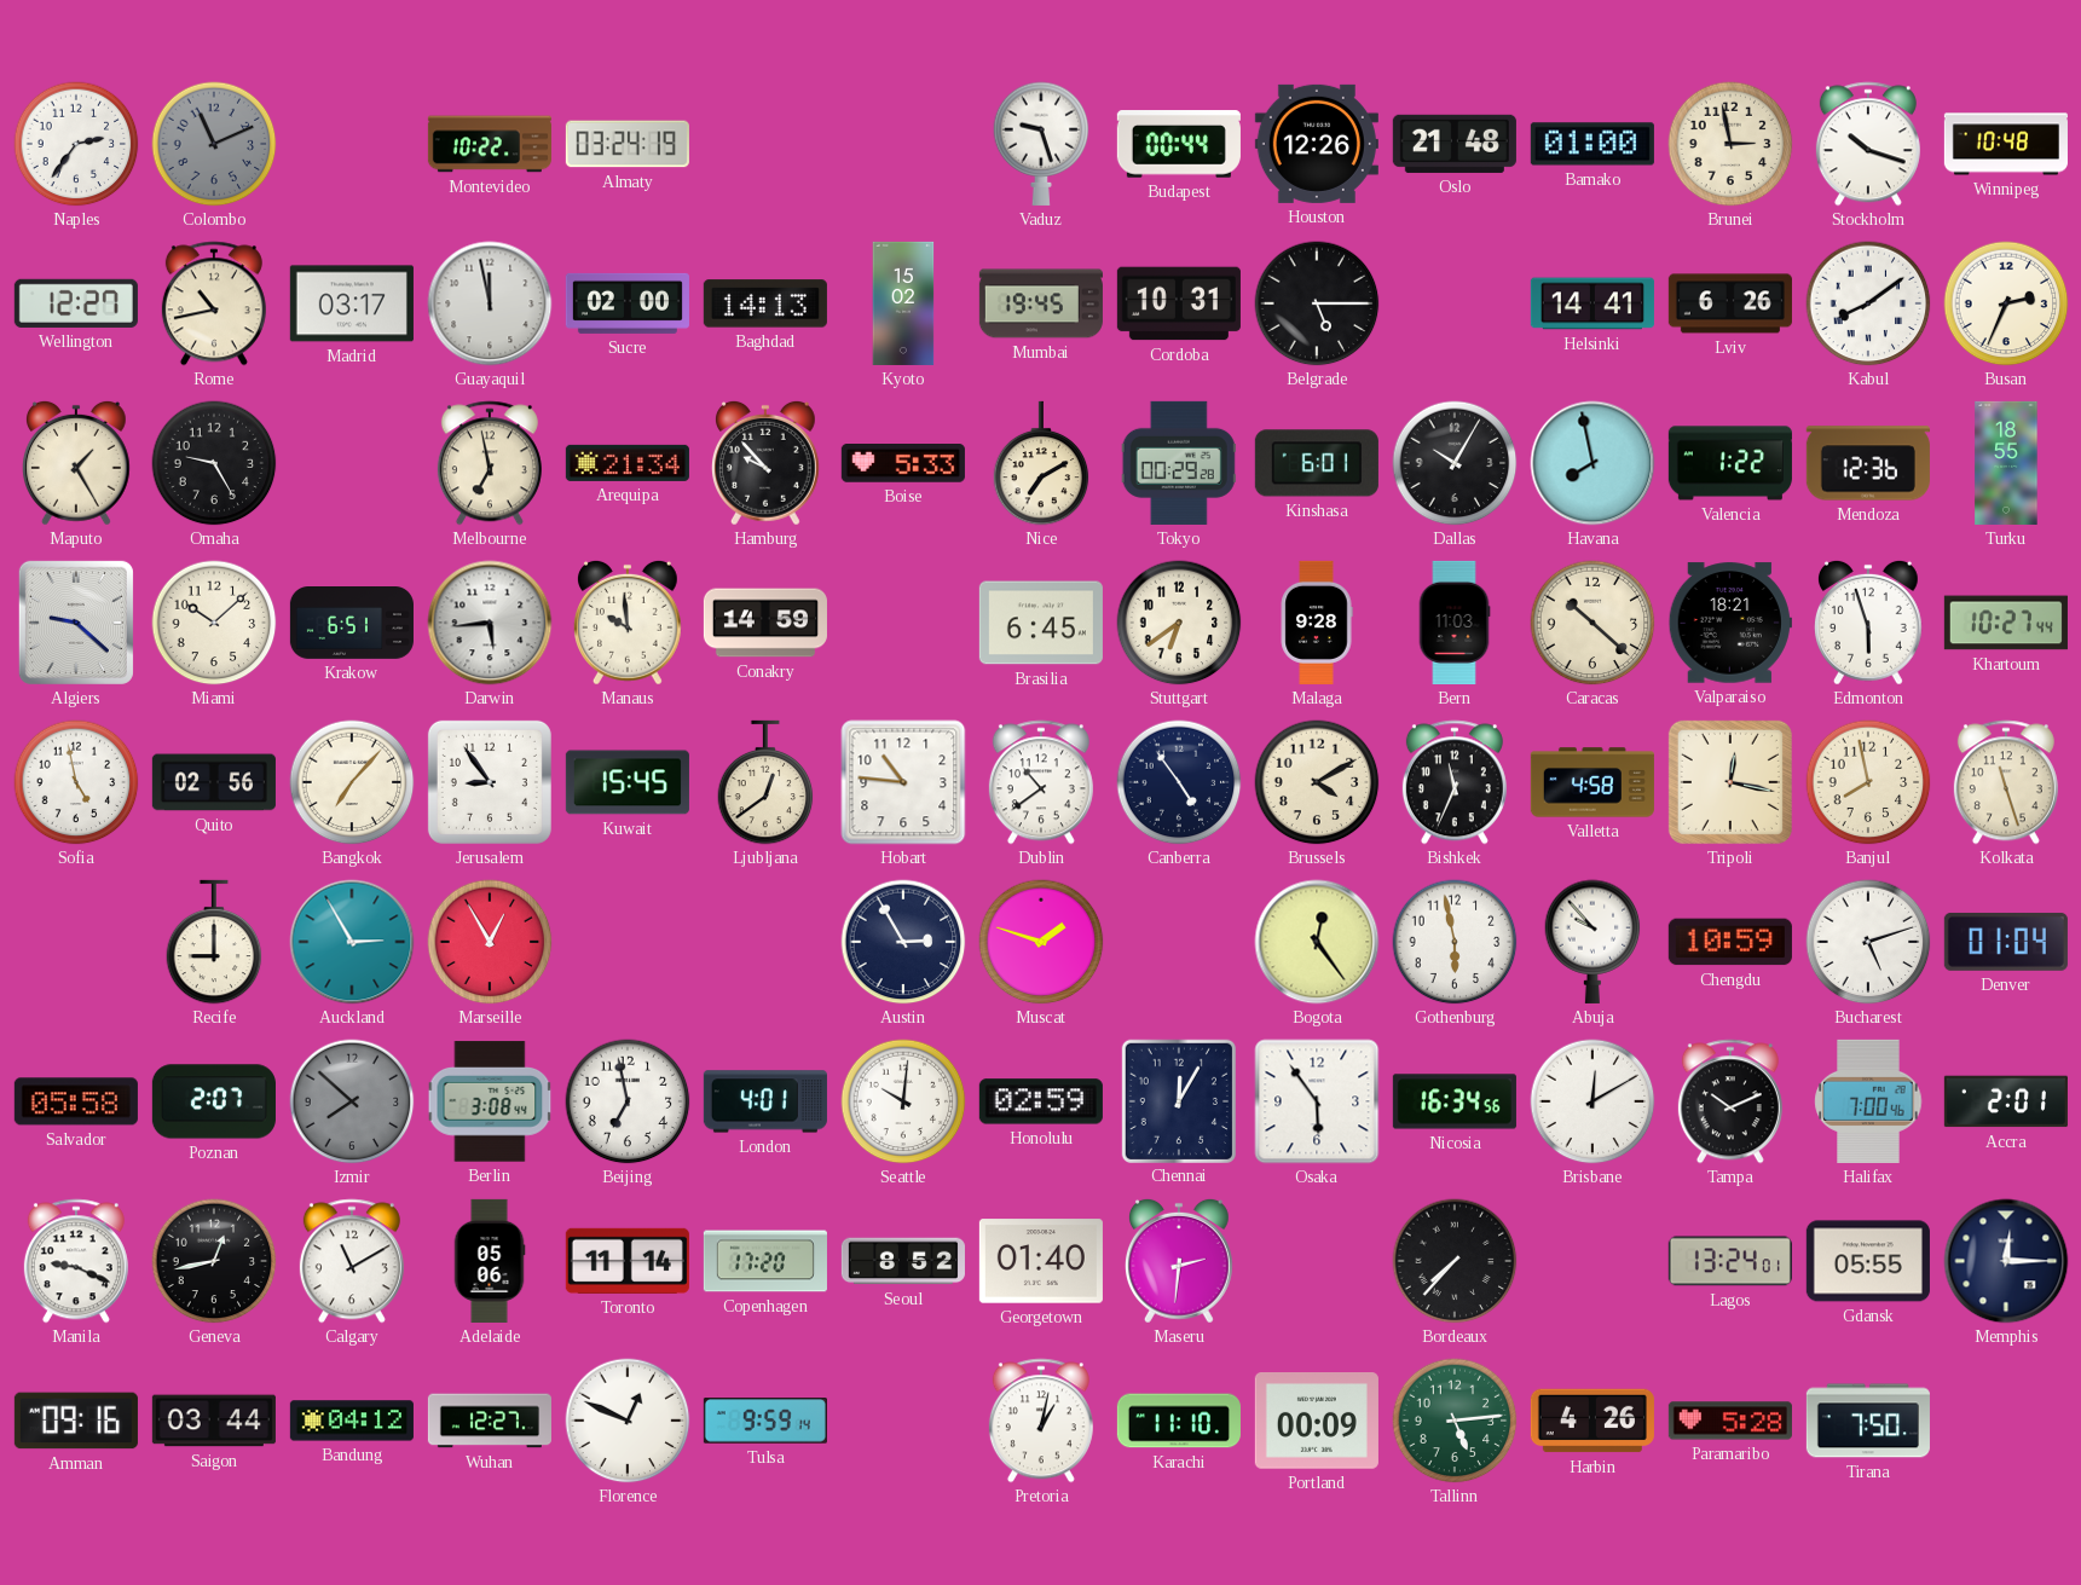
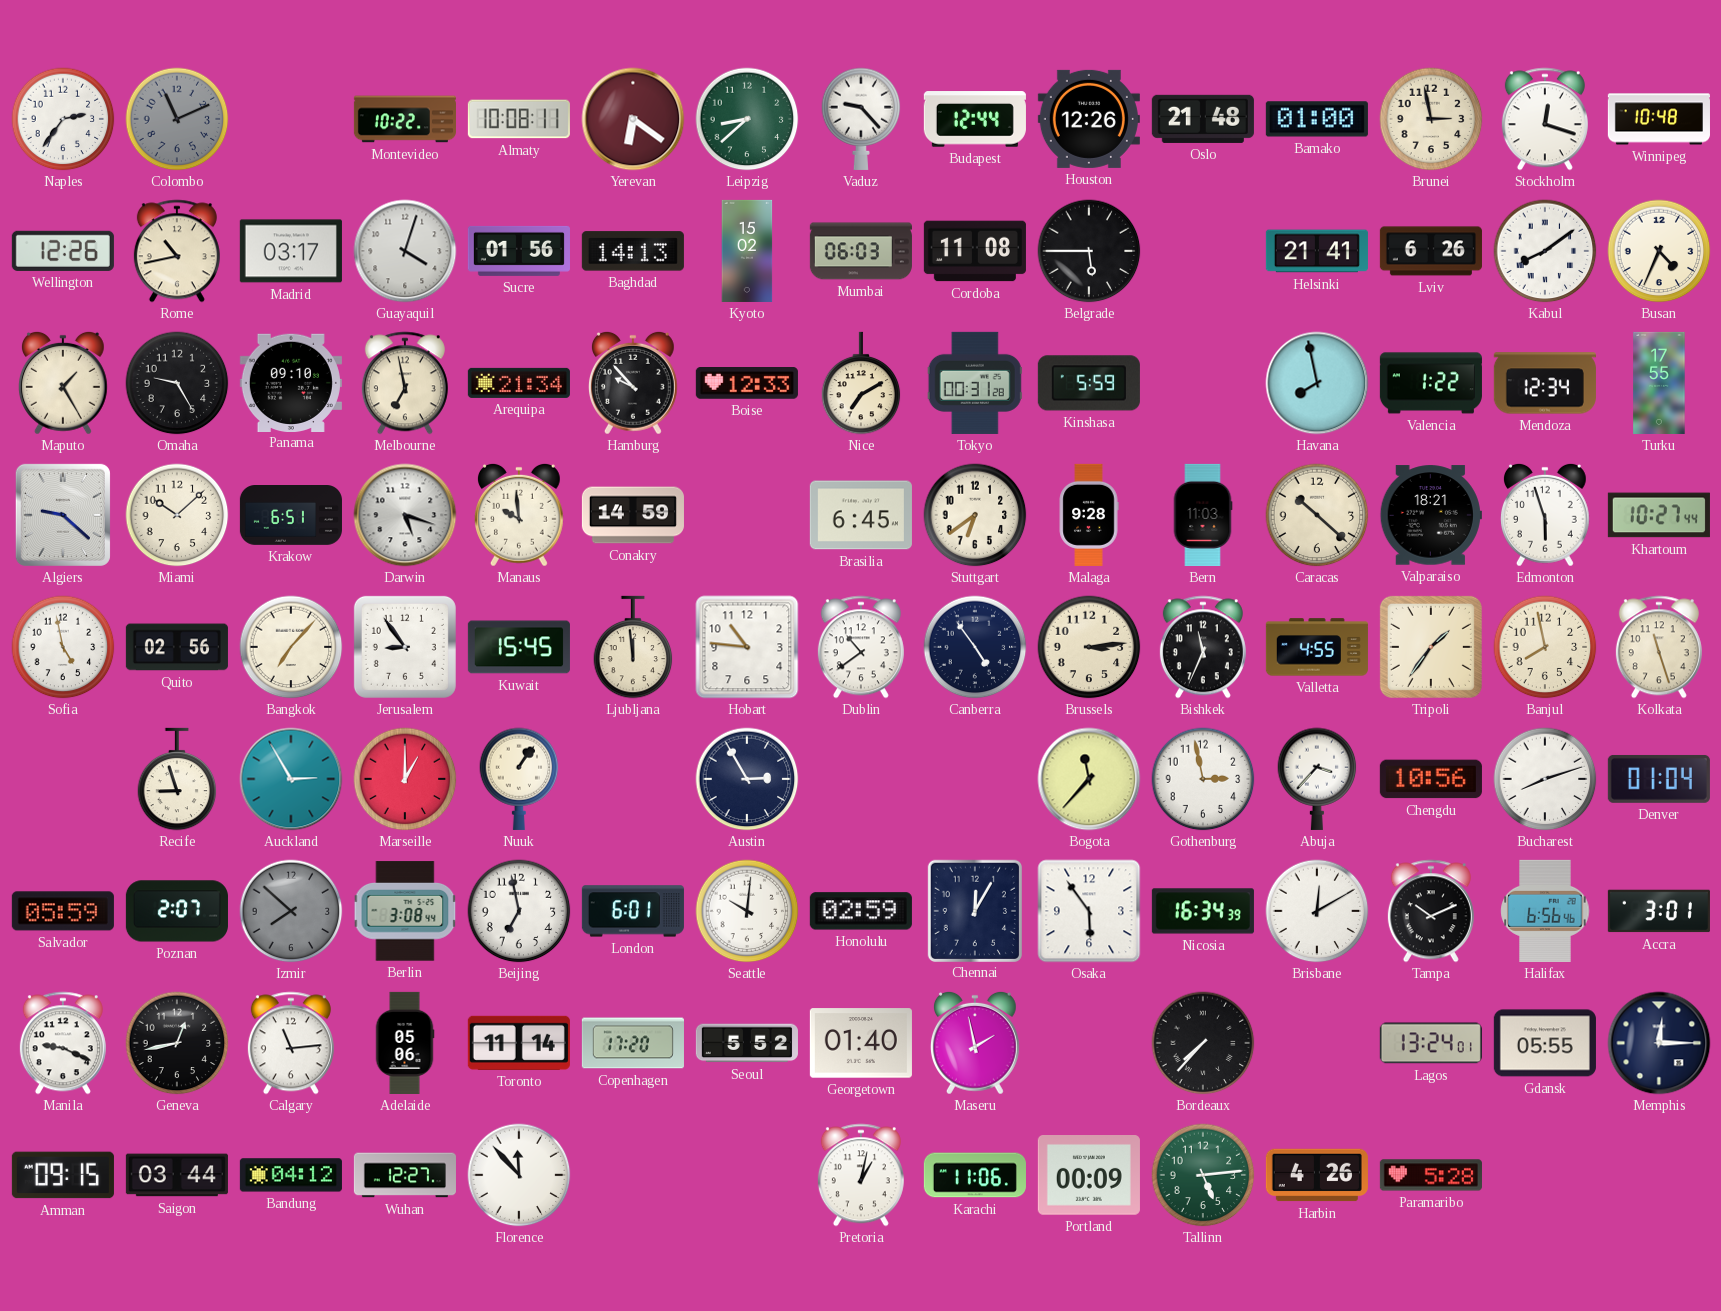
Almaty: 03:24 -> 10:08 (519, 119)
Yerevan: none -> 6:21 (633, 119)
Leipzig: none -> 8:38 (747, 119)
Vaduz: 9:27 -> 9:23 (861, 119)
Budapest: 00:44 -> 12:44 (975, 119)
Stockholm: 10:18 -> 12:18 (1545, 119)
Wellington: 12:27 -> 12:26 (63, 251)
Guayaquil: 11:58 -> 4:03 (405, 251)
Sucre: 02:00 -> 01:56 (519, 251)
Mumbai: 19:45 -> 06:03 (861, 251)
Cordoba: 10:31 -> 11:08 (975, 251)
Belgrade: 5:15 -> 5:45 (1089, 251)
Helsinki: 14:41 -> 21:41 (1317, 251)
Busan: 2:34 -> 4:34 (1659, 251)
Panama: none -> 09:10 (291, 382)
Boise: 5:33 -> 12:33 (747, 383)
Tokyo: 00:29 -> 00:31 (975, 383)
Kinshasa: 6:01 -> 5:59 (1089, 383)
Dallas: 10:05 -> none (1455, 463)
Mendoza: 12:36 -> 12:34 (1545, 383)
Turku: 18:55 -> 17:55 (1659, 383)
Darwin: 5:44 -> 5:18 (405, 515)
Ljubljana: 12:39 -> 11:59 (633, 647)
Brussels: 4:10 -> 3:14 (1089, 647)
Valletta: 4:58 -> 4:55 (1317, 647)
Tripoli: 12:17 -> 1:36 (1431, 647)
Recife: 9:00 -> 8:57 (177, 779)
Marseille: 12:55 -> 1:00 (405, 779)
Nuuk: none -> 1:06 (519, 779)
Muscat: 1:48 -> none (1041, 942)
Bogota: 12:24 -> 11:37 (1089, 779)
Gothenburg: 5:58 -> 2:58 (1203, 779)
Abuja: 9:53 -> 3:37 (1317, 779)
Chengdu: 10:59 -> 10:56 (1431, 779)
Bucharest: 5:12 -> 8:12 (1545, 779)
Salvador: 05:58 -> 05:59 (63, 911)
London: 4:01 -> 6:01 (633, 911)
Nicosia: 16:34:56 -> 16:34:39 (1203, 911)
Halifax: 7:00 -> 6:56 (1545, 911)
Accra: 2:01 -> 3:01 (1659, 911)
Calgary: 11:10 -> 11:14 (291, 1043)
Seoul: 8:52 -> 5:52 (747, 1043)
Maseru: 2:31 -> 1:58 (975, 1043)
Amman: 09:16 -> 09:15 (63, 1175)
Florence: 12:49 -> 11:53 (519, 1175)
Tulsa: 9:59 -> none (765, 1421)
Karachi: 11:10 -> 11:06 (975, 1175)
Tirana: 7:50 -> none (1868, 1421)
